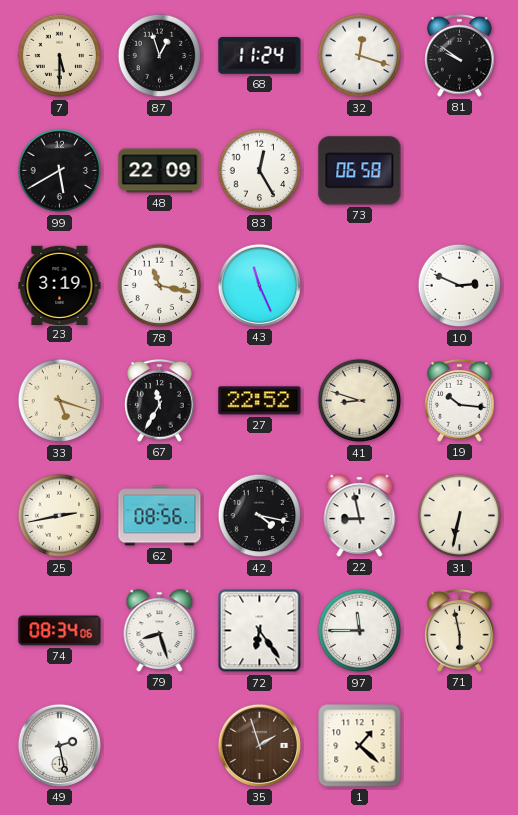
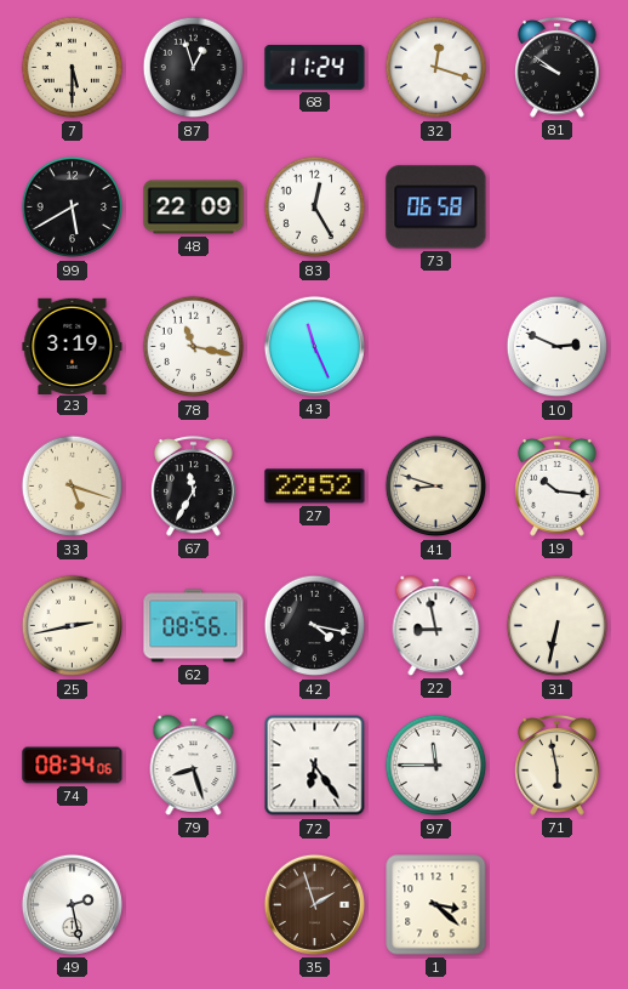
1: 1:22 -> 3:22 (436, 905)
